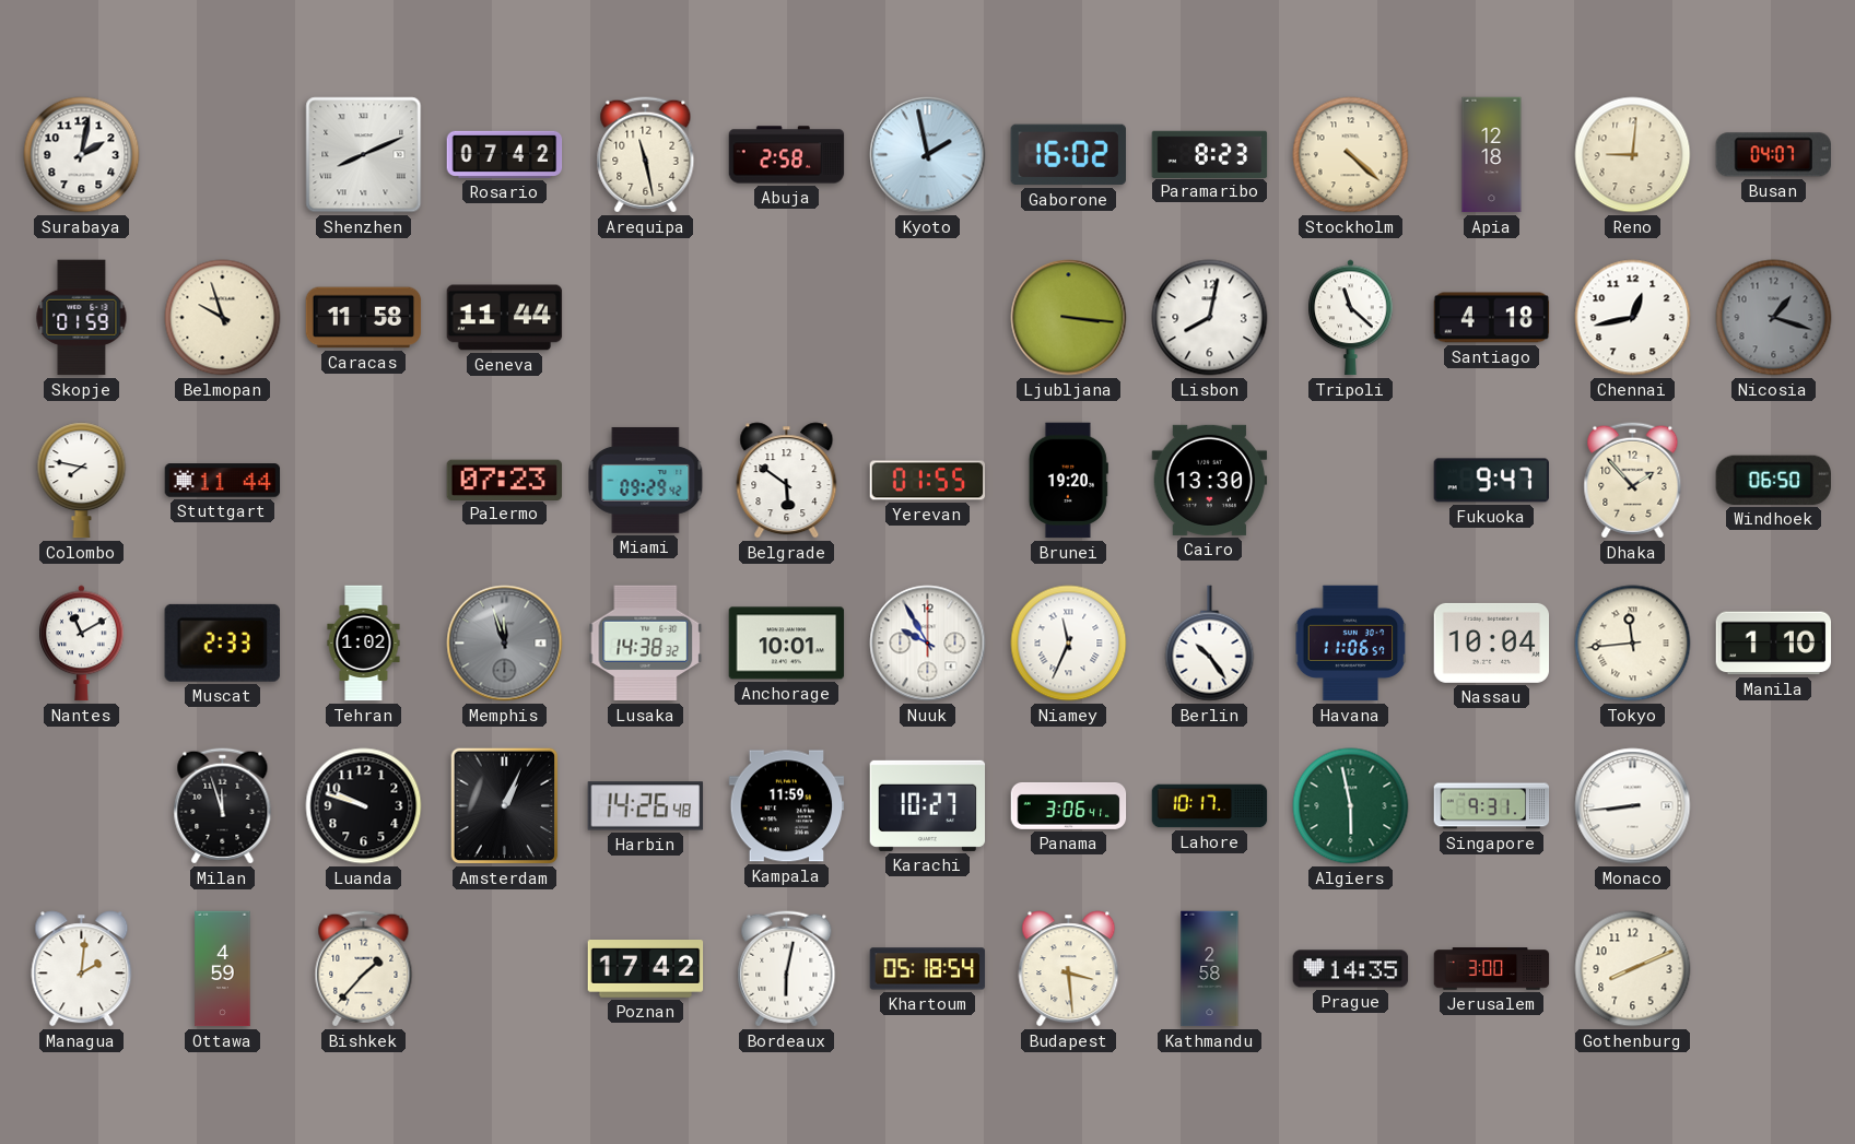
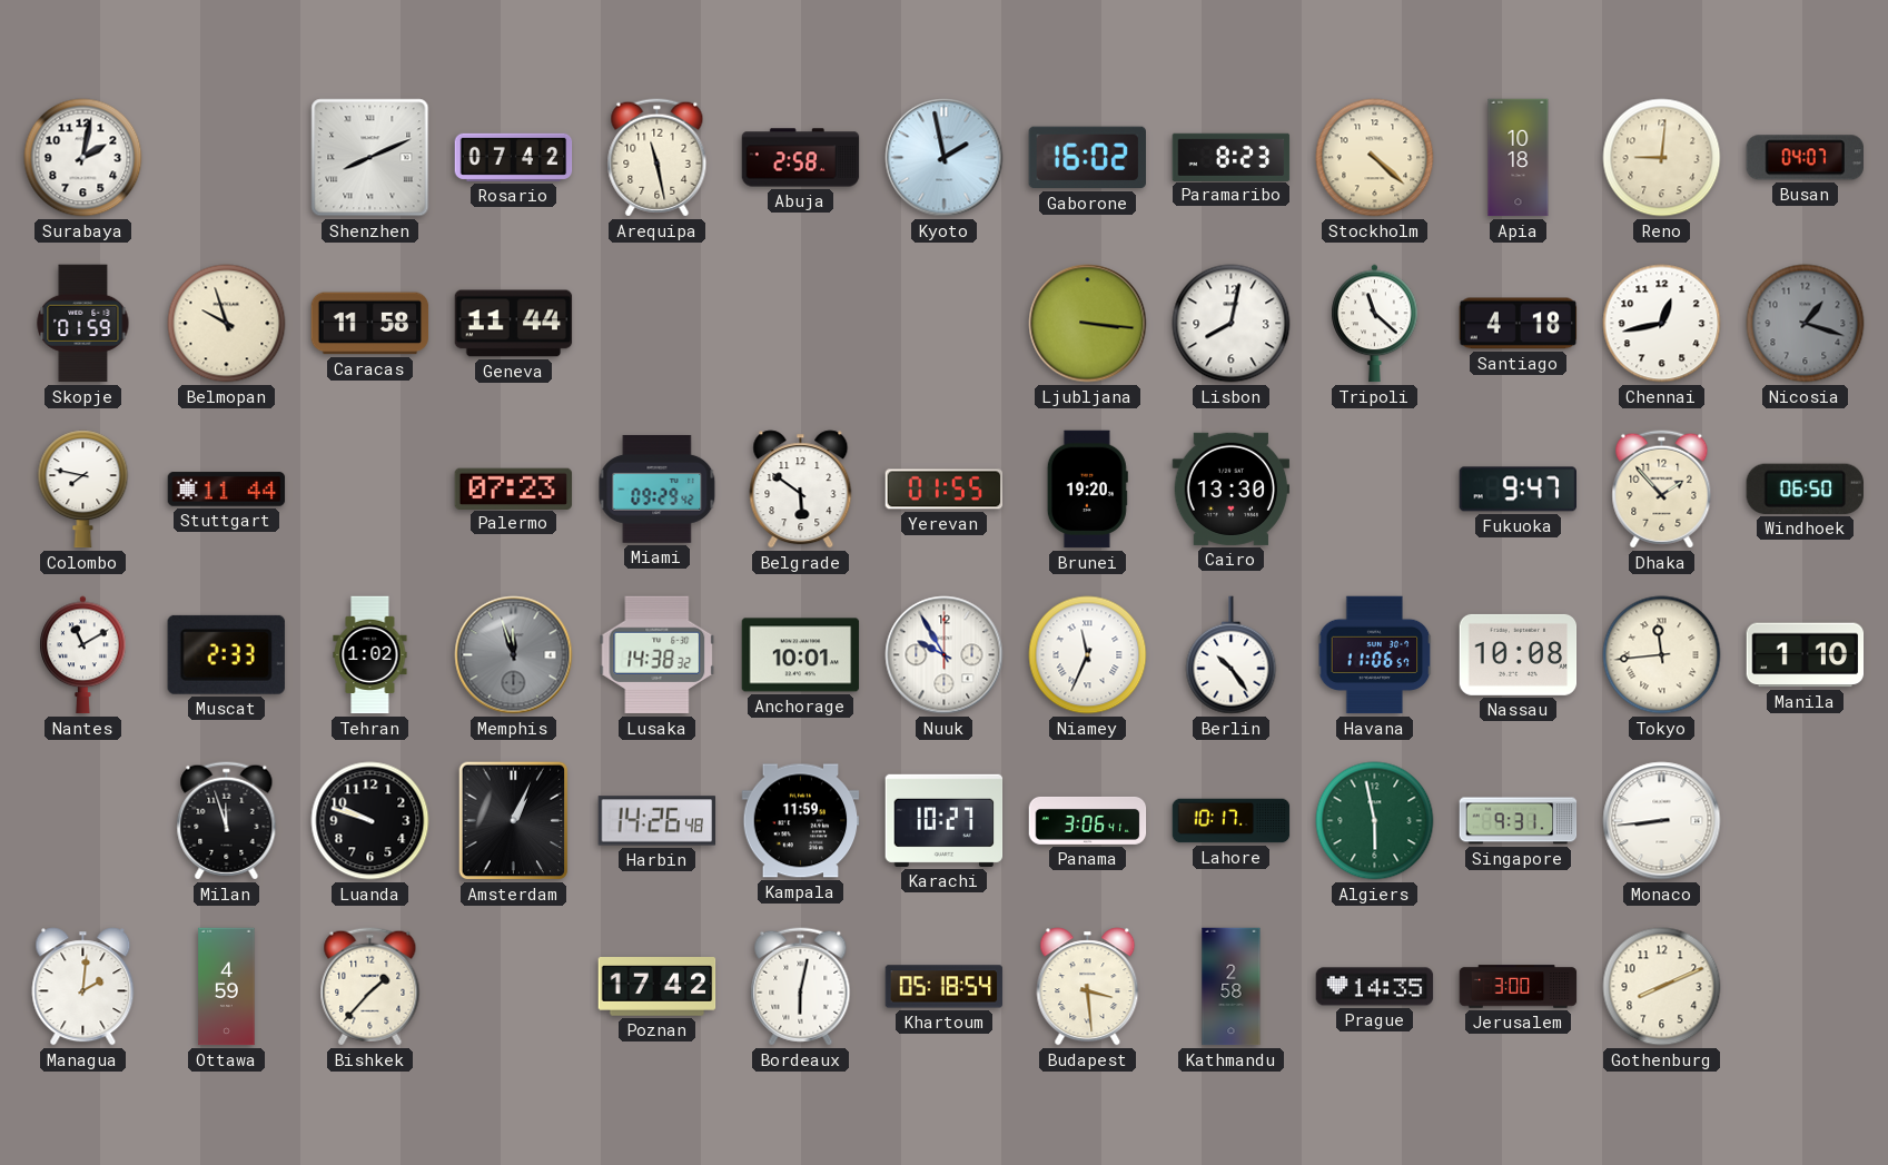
Apia: 12:18 -> 10:18 (1519, 158)
Nassau: 10:04 -> 10:08 (1519, 654)
